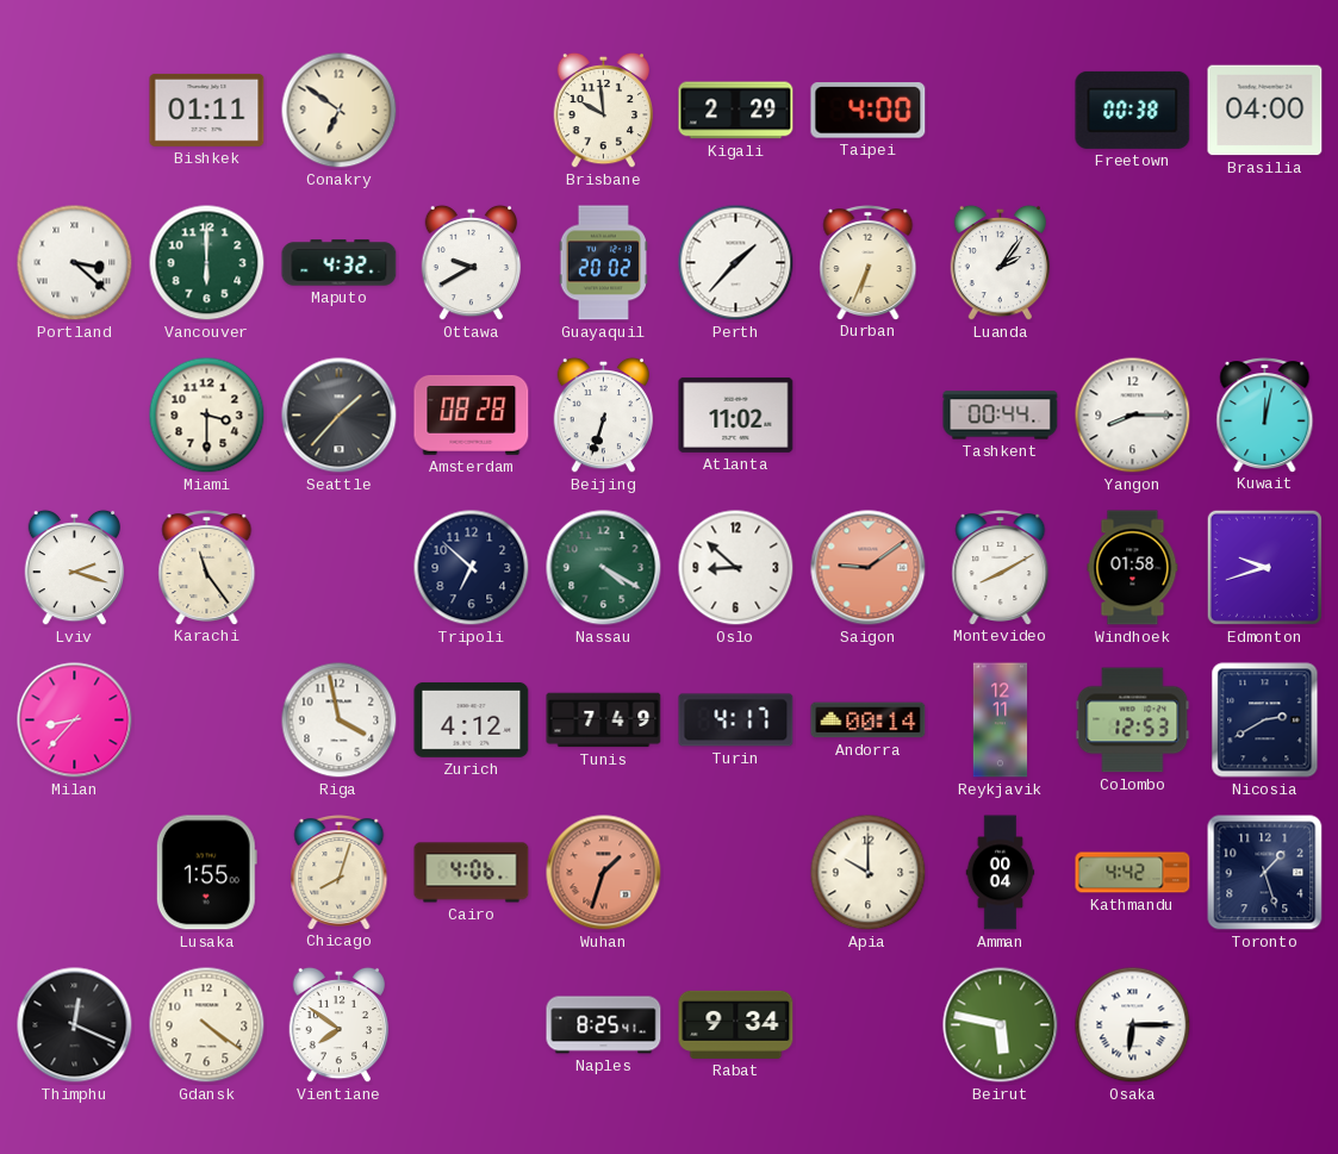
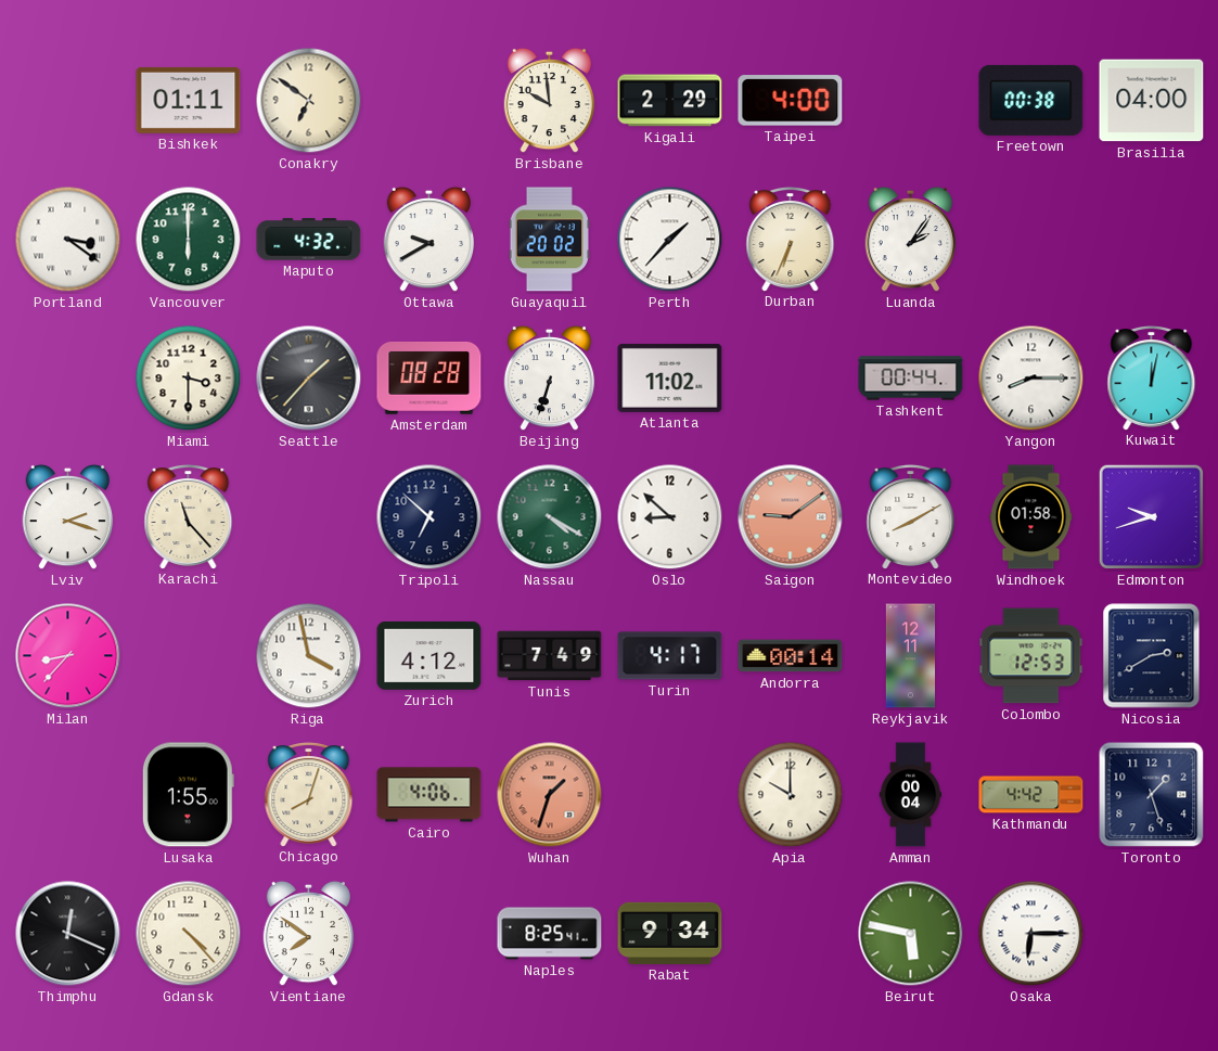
Portland: 3:22 -> 3:21 (68, 240)
Karachi: 11:24 -> 11:23 (189, 517)
Gdansk: 4:21 -> 4:23 (189, 934)
